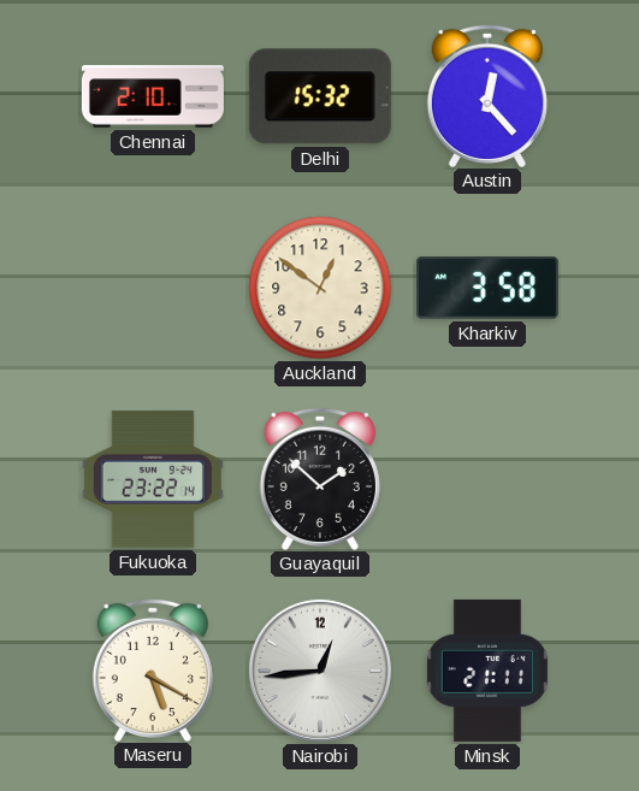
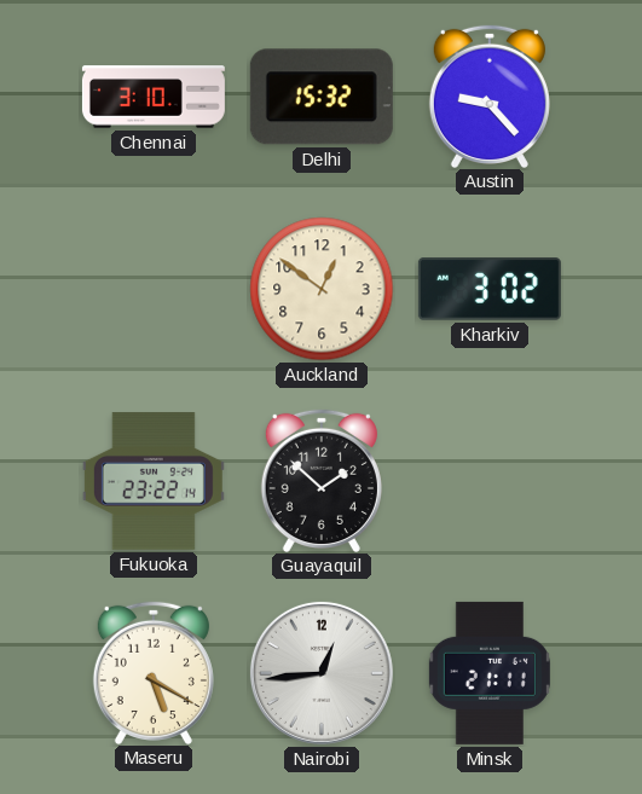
Chennai: 2:10 -> 3:10 (154, 97)
Austin: 12:23 -> 9:23 (490, 95)
Kharkiv: 3:58 -> 3:02 (490, 289)
